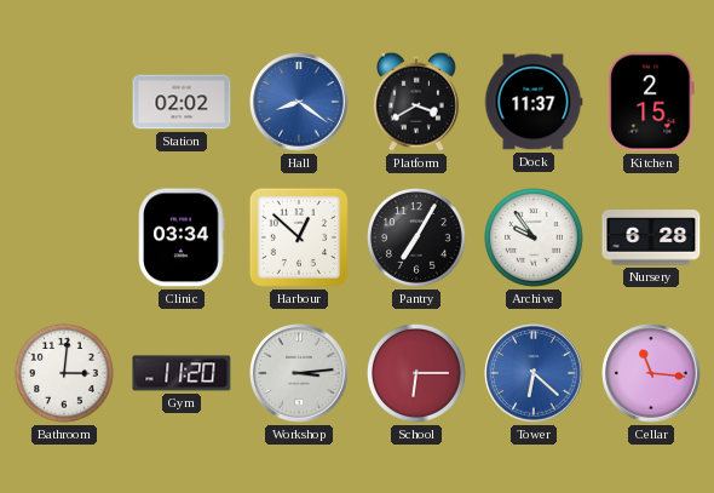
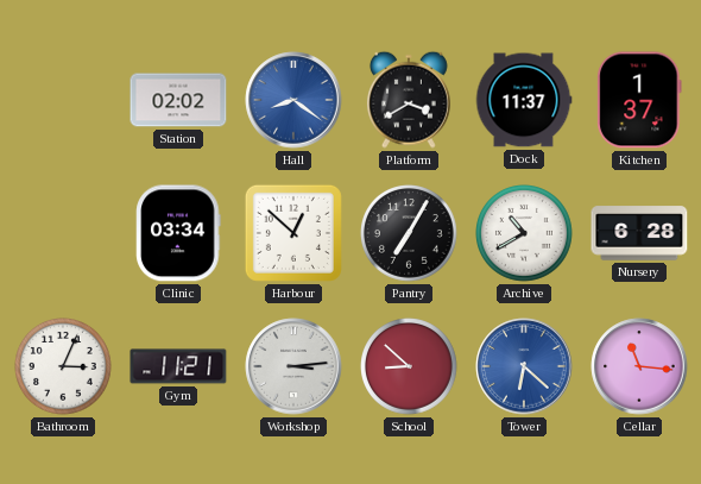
Kitchen: 2:15 -> 1:37 (639, 100)
Archive: 9:54 -> 10:40 (525, 234)
Bathroom: 3:01 -> 3:04 (64, 367)
Gym: 11:20 -> 11:21 (178, 366)
School: 6:15 -> 8:52 (410, 367)
